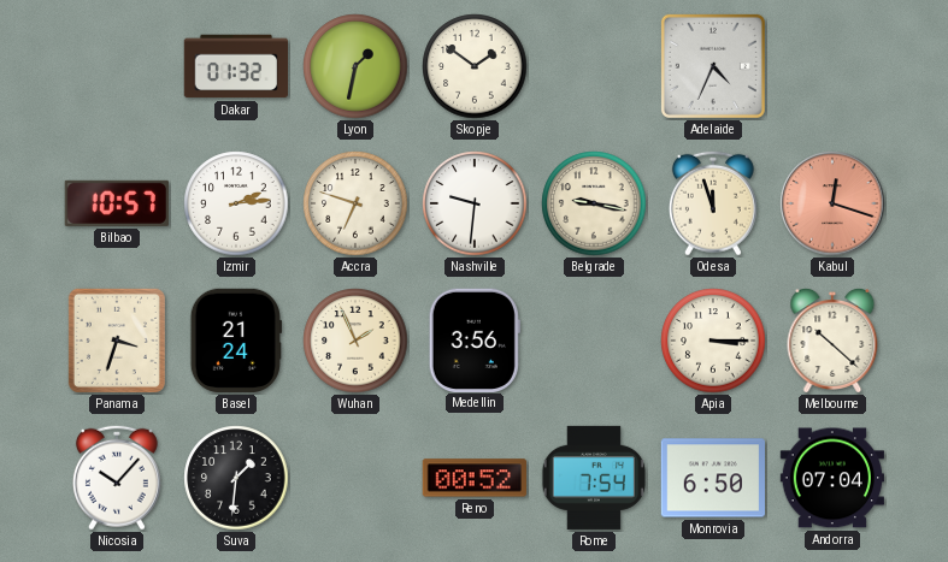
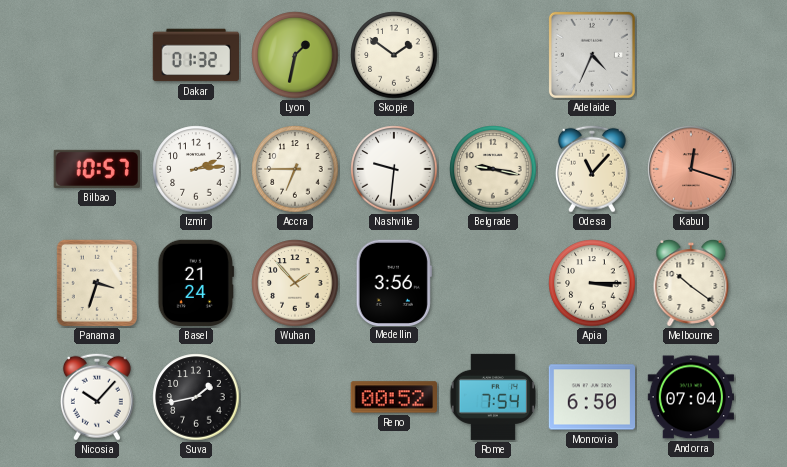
Accra: 6:48 -> 6:45 (295, 169)
Odesa: 11:57 -> 11:07 (592, 169)
Wuhan: 1:56 -> 1:53 (295, 283)
Melbourne: 10:22 -> 10:21 (691, 284)
Suva: 1:31 -> 1:43 (196, 397)
